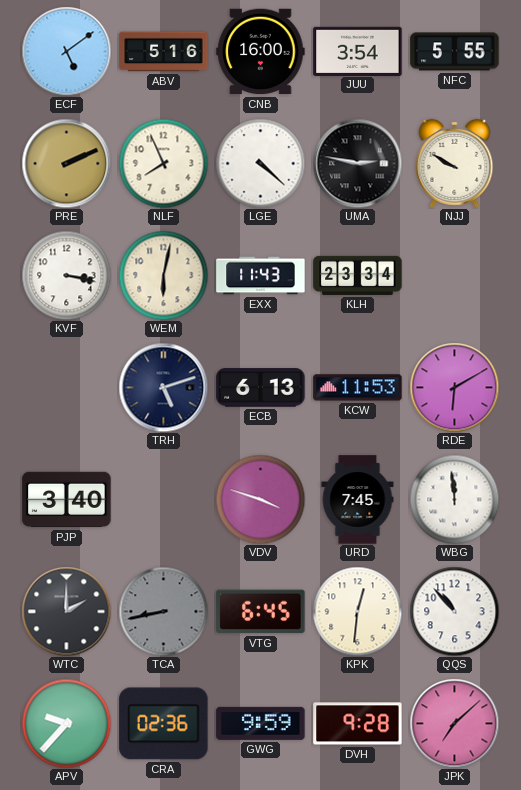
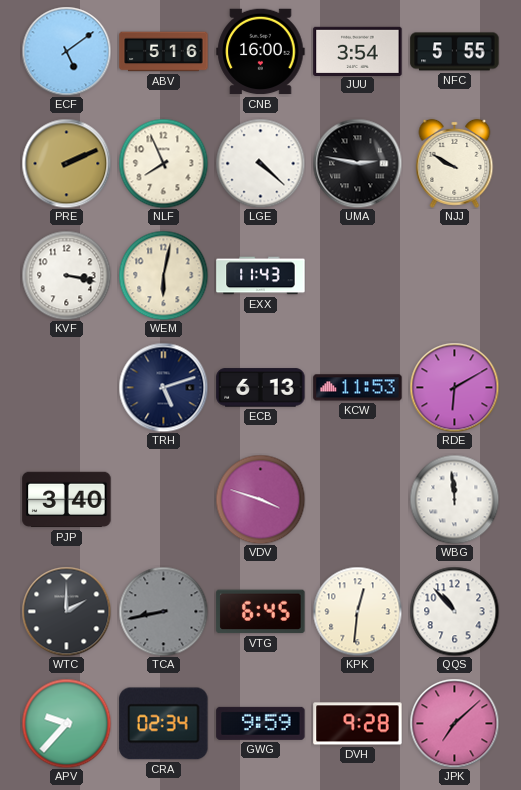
KLH: 23:34 -> none (358, 275)
URD: 7:45 -> none (358, 500)
CRA: 02:36 -> 02:34 (164, 724)
